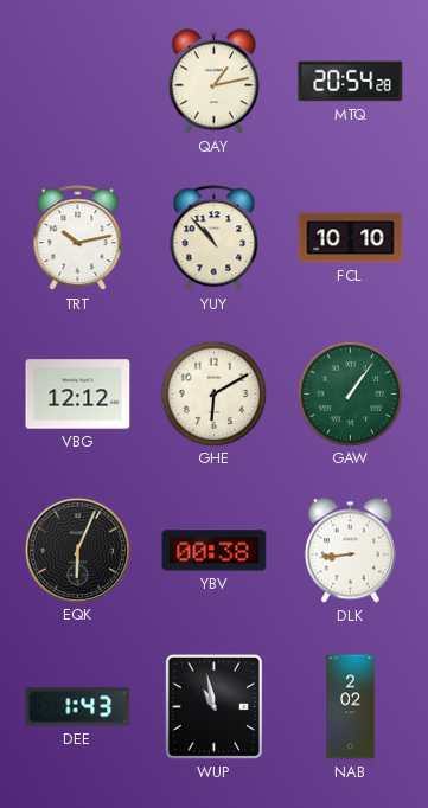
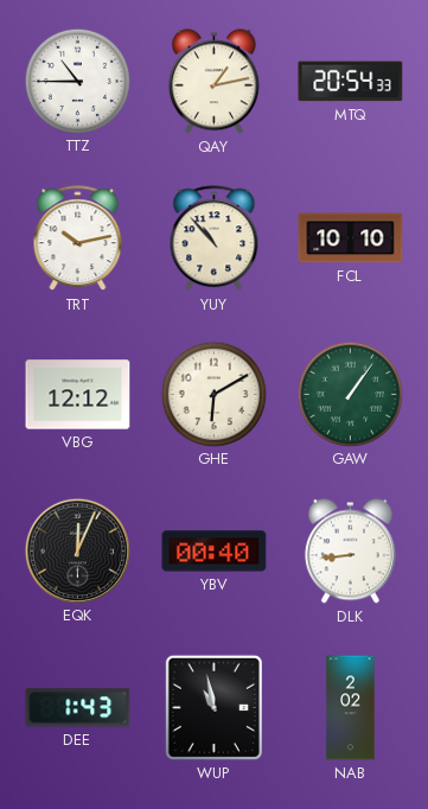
TTZ: none -> 10:45 (77, 81)
MTQ: 20:54:28 -> 20:54:33 (351, 82)
EQK: 6:04 -> 12:04 (77, 550)
YBV: 00:38 -> 00:40 (215, 552)
